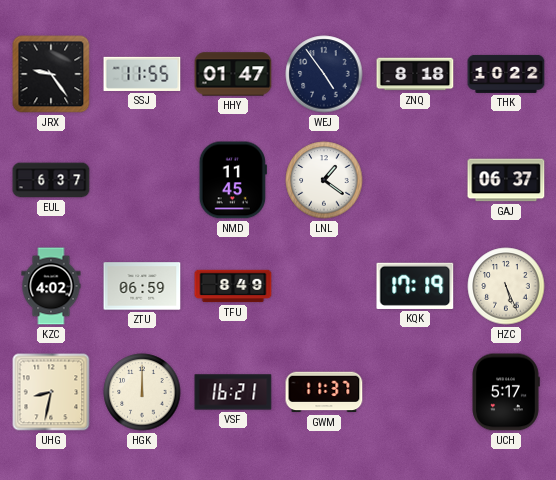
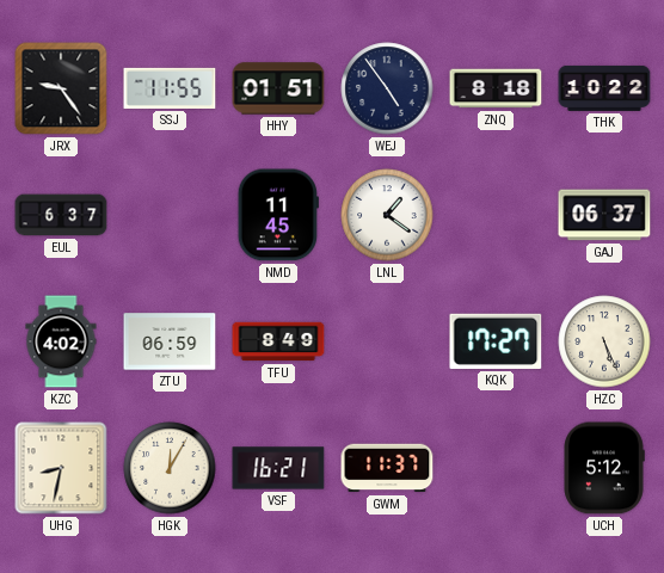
HHY: 01:47 -> 01:51 (278, 88)
KQK: 17:19 -> 17:27 (496, 341)
HGK: 12:00 -> 12:05 (170, 468)
UCH: 5:17 -> 5:12 (604, 468)
